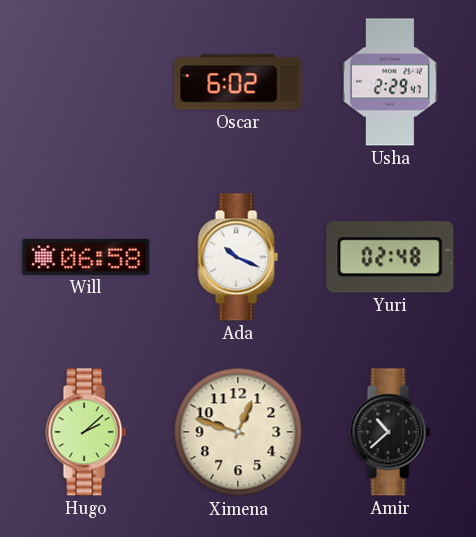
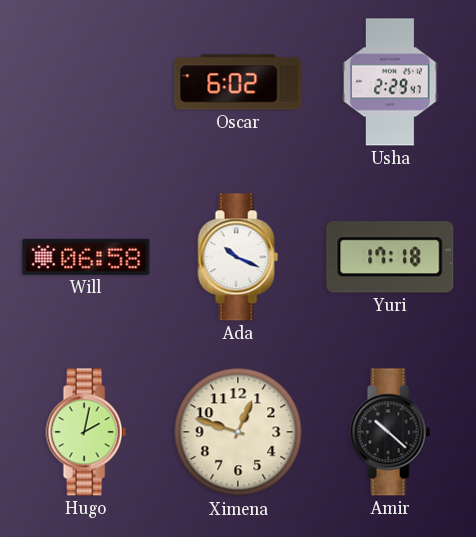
Yuri: 02:48 -> 17:18 (390, 257)
Hugo: 2:08 -> 2:02 (86, 432)
Amir: 10:38 -> 10:22 (390, 432)
